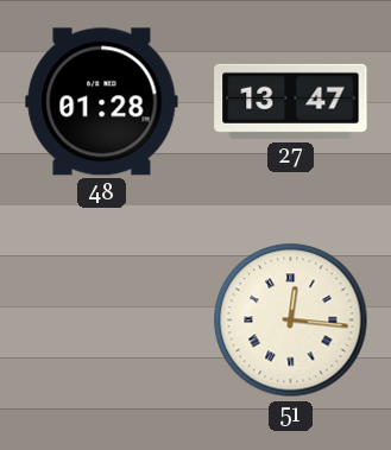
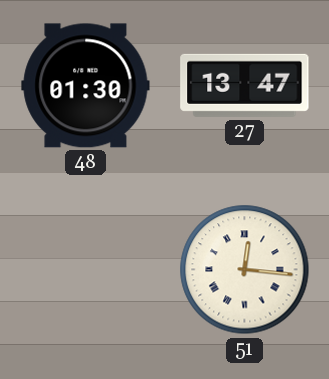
48: 01:28 -> 01:30 (86, 86)
